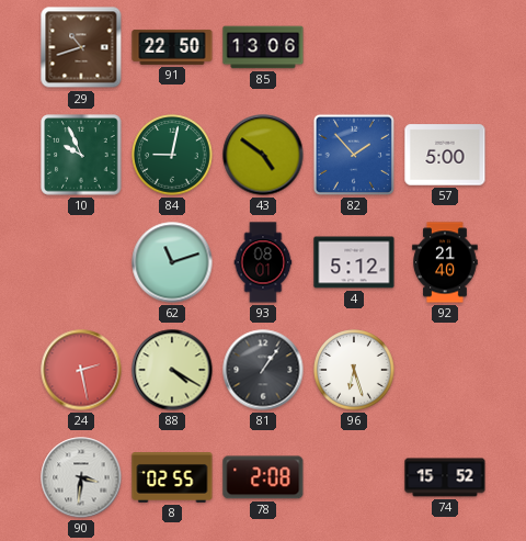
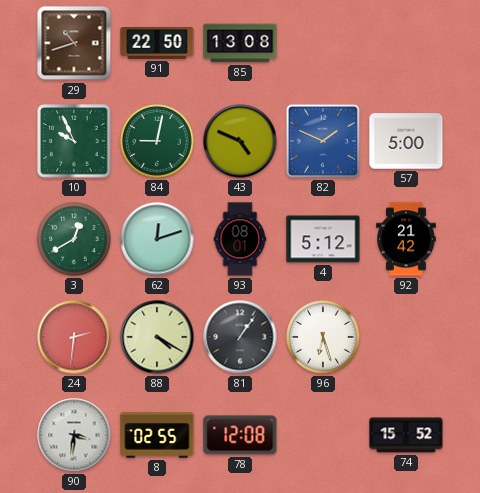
85: 13:06 -> 13:08 (240, 43)
43: 4:51 -> 4:49 (240, 141)
82: 1:53 -> 1:49 (323, 141)
3: none -> 12:40 (74, 239)
62: 11:12 -> 12:12 (157, 239)
92: 21:40 -> 21:42 (406, 239)
24: 2:28 -> 2:31 (74, 337)
78: 2:08 -> 12:08 (240, 435)
